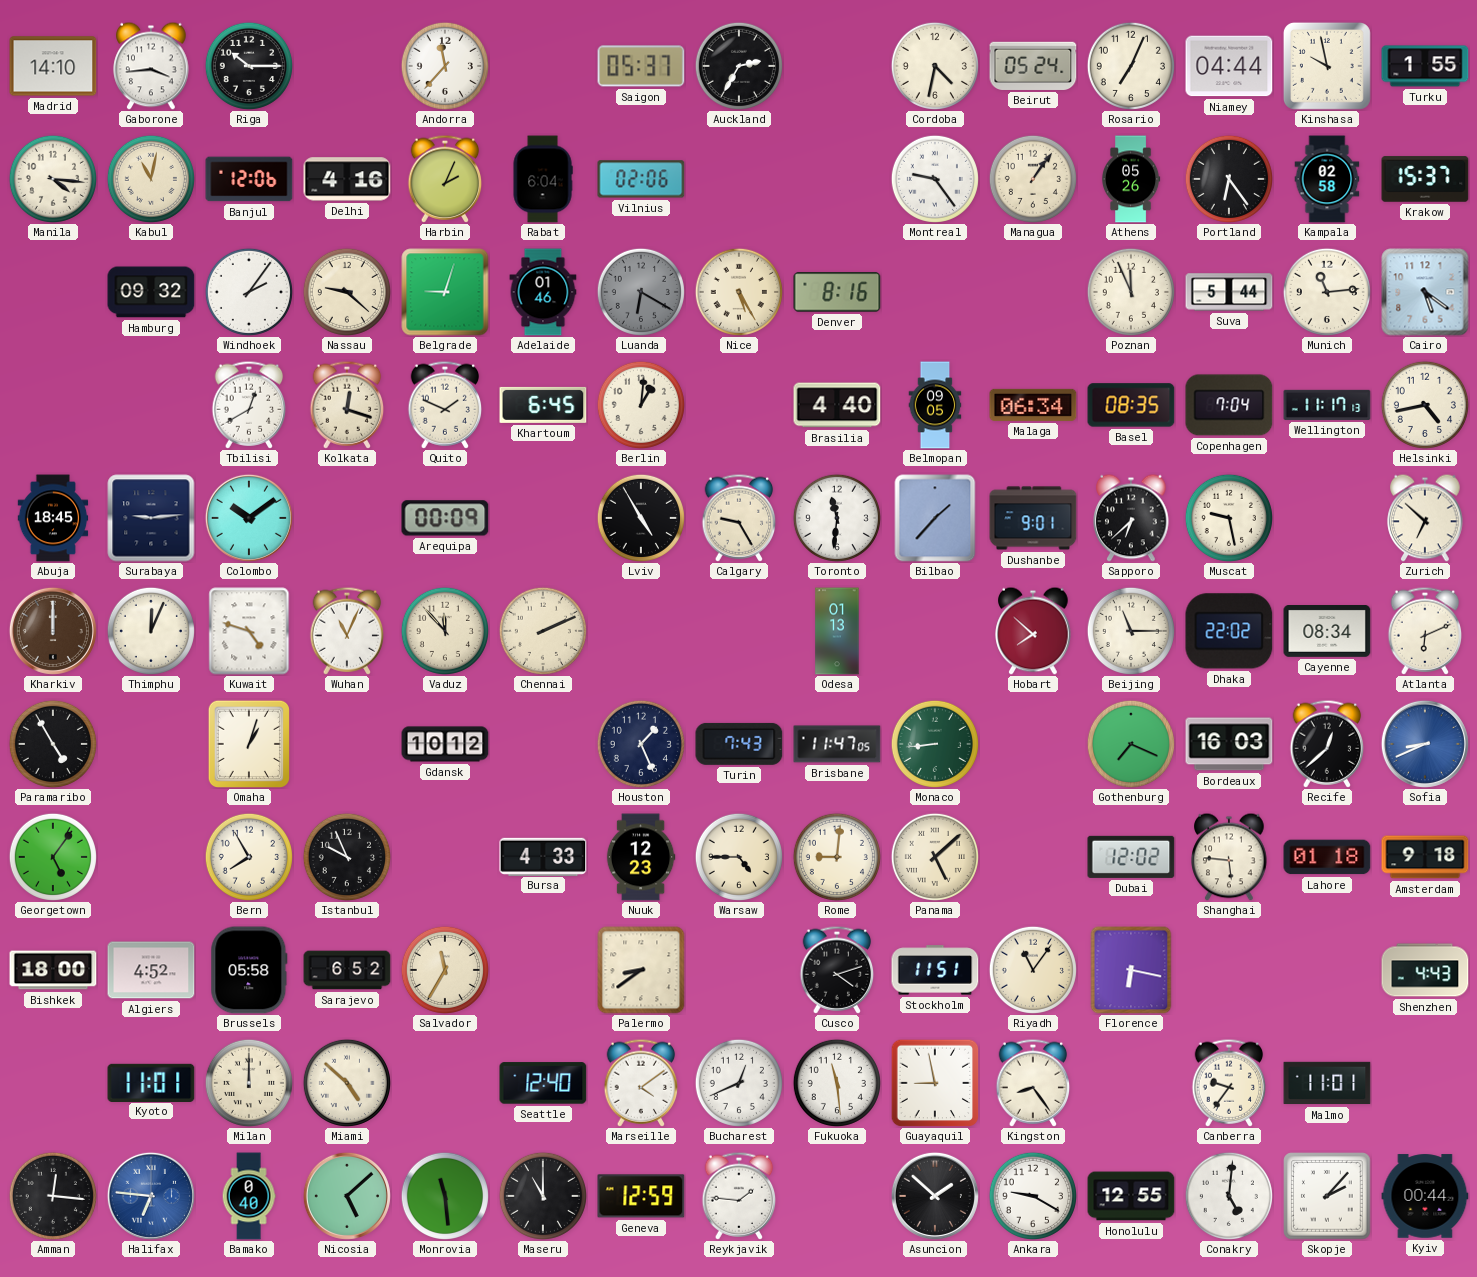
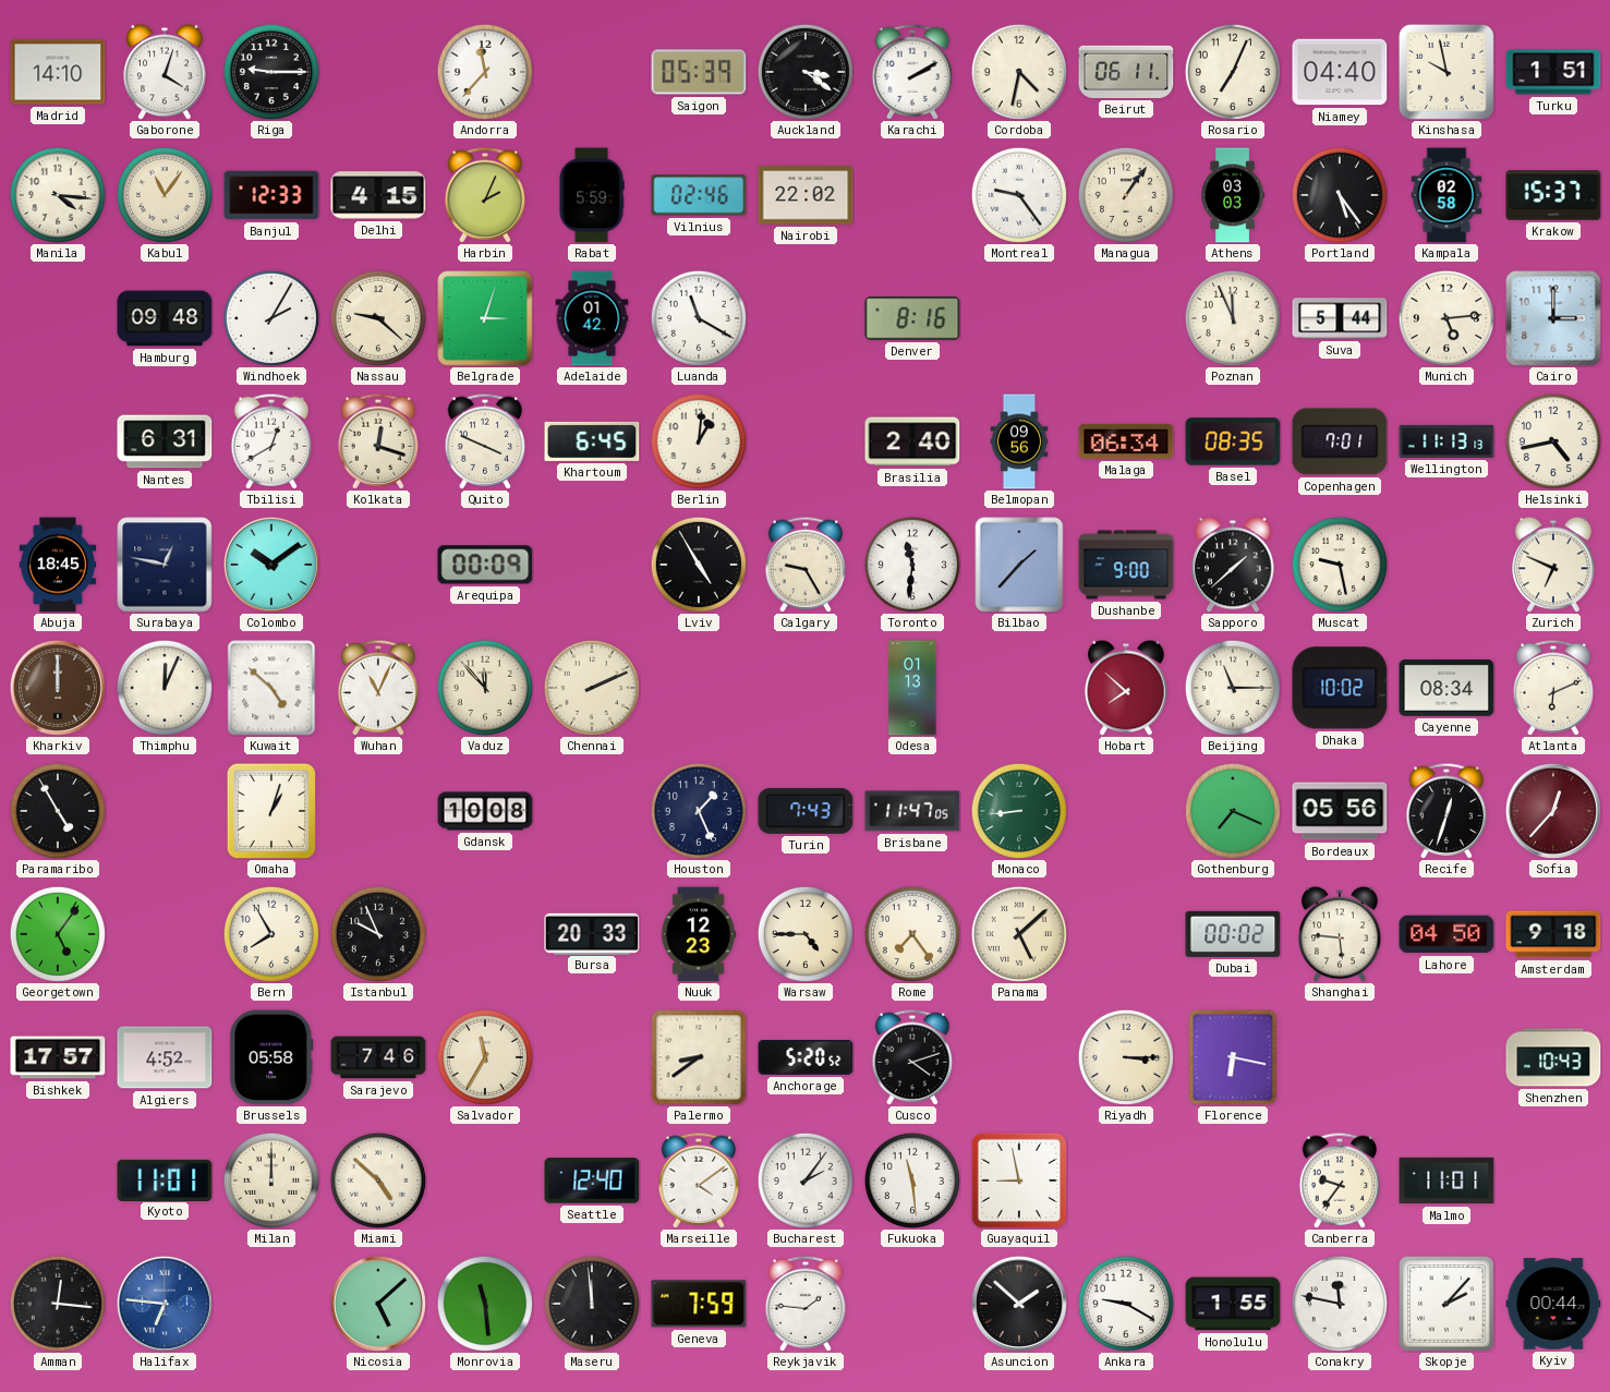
Gaborone: 3:44 -> 4:03 (165, 72)
Riga: 10:15 -> 9:15 (271, 72)
Saigon: 05:37 -> 05:39 (699, 72)
Auckland: 2:35 -> 3:21 (806, 72)
Karachi: none -> 2:10 (912, 72)
Beirut: 05:24 -> 06:11 (1126, 72)
Niamey: 04:44 -> 04:40 (1340, 72)
Turku: 1:55 -> 1:51 (1553, 72)
Kabul: 11:02 -> 11:06 (165, 195)
Banjul: 12:06 -> 12:33 (271, 195)
Delhi: 4:16 -> 4:15 (378, 195)
Rabat: 6:04 -> 5:59 (592, 195)
Vilnius: 02:06 -> 02:46 (699, 195)
Nairobi: none -> 22:02 (806, 195)
Athens: 05:26 -> 03:03 (1233, 195)
Portland: 6:24 -> 5:24 (1340, 195)
Hamburg: 09:32 -> 09:48 (165, 318)
Windhoek: 2:06 -> 2:05 (271, 318)
Belgrade: 9:03 -> 3:03 (485, 318)
Adelaide: 01:46 -> 01:42 (592, 318)
Luanda: 6:20 -> 11:20 (699, 318)
Luanda dial: grey -> white (699, 318)
Nice: 5:25 -> none (739, 292)
Munich: 11:14 -> 5:14 (1446, 318)
Cairo: 5:21 -> 3:00 (1553, 318)
Nantes: none -> 6:31 (165, 441)
Quito: 1:49 -> 3:49 (485, 441)
Brasilia: 4:40 -> 2:40 (912, 441)
Belmopan: 09:05 -> 09:56 (1019, 441)
Copenhagen: 7:04 -> 7:01 (1340, 441)
Wellington: 11:17 -> 11:13 (1446, 441)
Surabaya: 9:14 -> 12:47 (165, 565)
Dushanbe: 9:01 -> 9:00 (1126, 565)
Sapporo: 6:38 -> 1:38 (1233, 565)
Zurich: 6:52 -> 6:49 (1553, 565)
Kuwait: 4:48 -> 4:52 (271, 688)
Dhaka: 22:02 -> 10:02 (1340, 688)
Gdansk: 10:12 -> 10:08 (485, 811)
Bordeaux: 16:03 -> 05:56 (1340, 811)
Recife: 12:38 -> 12:33 (1446, 811)
Sofia: 8:41 -> 12:37 (1553, 811)
Sofia dial: blue -> burgundy (1553, 811)
Bursa: 4:33 -> 20:33 (592, 933)
Rome: 9:01 -> 7:24 (912, 934)
Dubai: 12:02 -> 00:02 (1233, 934)
Lahore: 01:18 -> 04:50 (1446, 934)
Bishkek: 18:00 -> 17:57 (58, 1057)
Sarajevo: 6:52 -> 7:46 (378, 1057)
Anchorage: none -> 5:20 (806, 1057)
Stockholm: 11:51 -> none (935, 970)
Riyadh: 11:06 -> 3:15 (1126, 1057)
Shenzhen: 4:43 -> 10:43 (1553, 1057)
Bucharest: 12:41 -> 2:06 (806, 1181)
Kingston: 8:24 -> none (1033, 1083)
Bamako: 0:40 -> none (249, 1196)
Maseru: 11:00 -> 11:59 (592, 1304)
Geneva: 12:59 -> 7:59 (699, 1304)
Honolulu: 12:55 -> 1:55 (1233, 1304)
Conakry: 5:01 -> 11:47 (1340, 1304)
